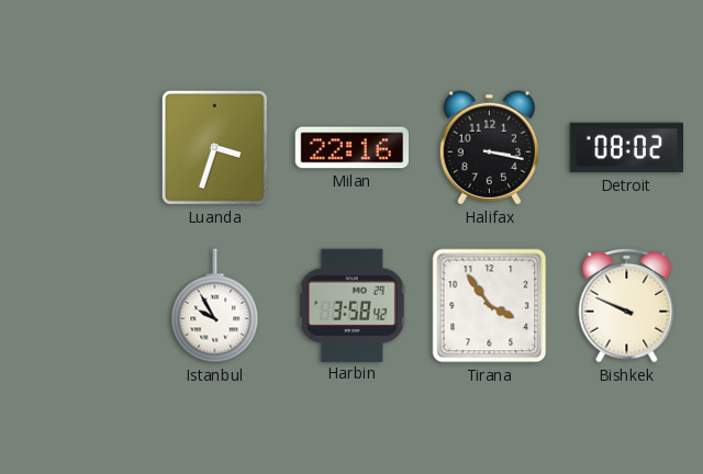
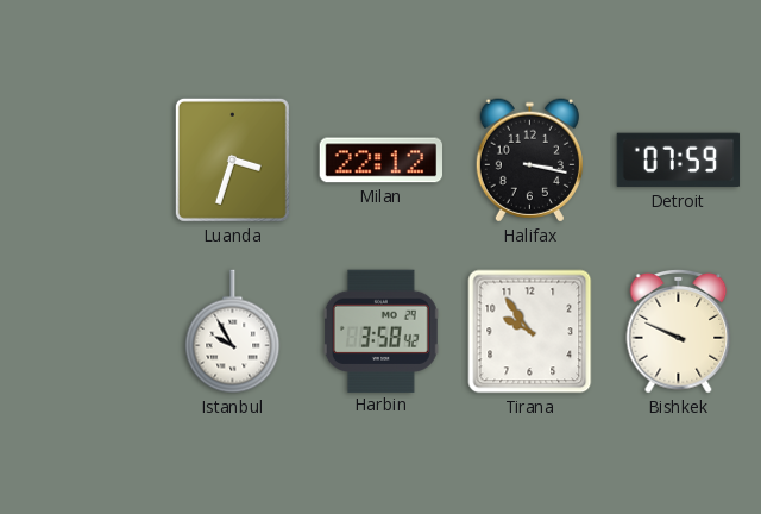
Milan: 22:16 -> 22:12 (380, 161)
Detroit: 08:02 -> 07:59 (678, 161)
Tirana: 3:54 -> 9:54 (530, 332)
